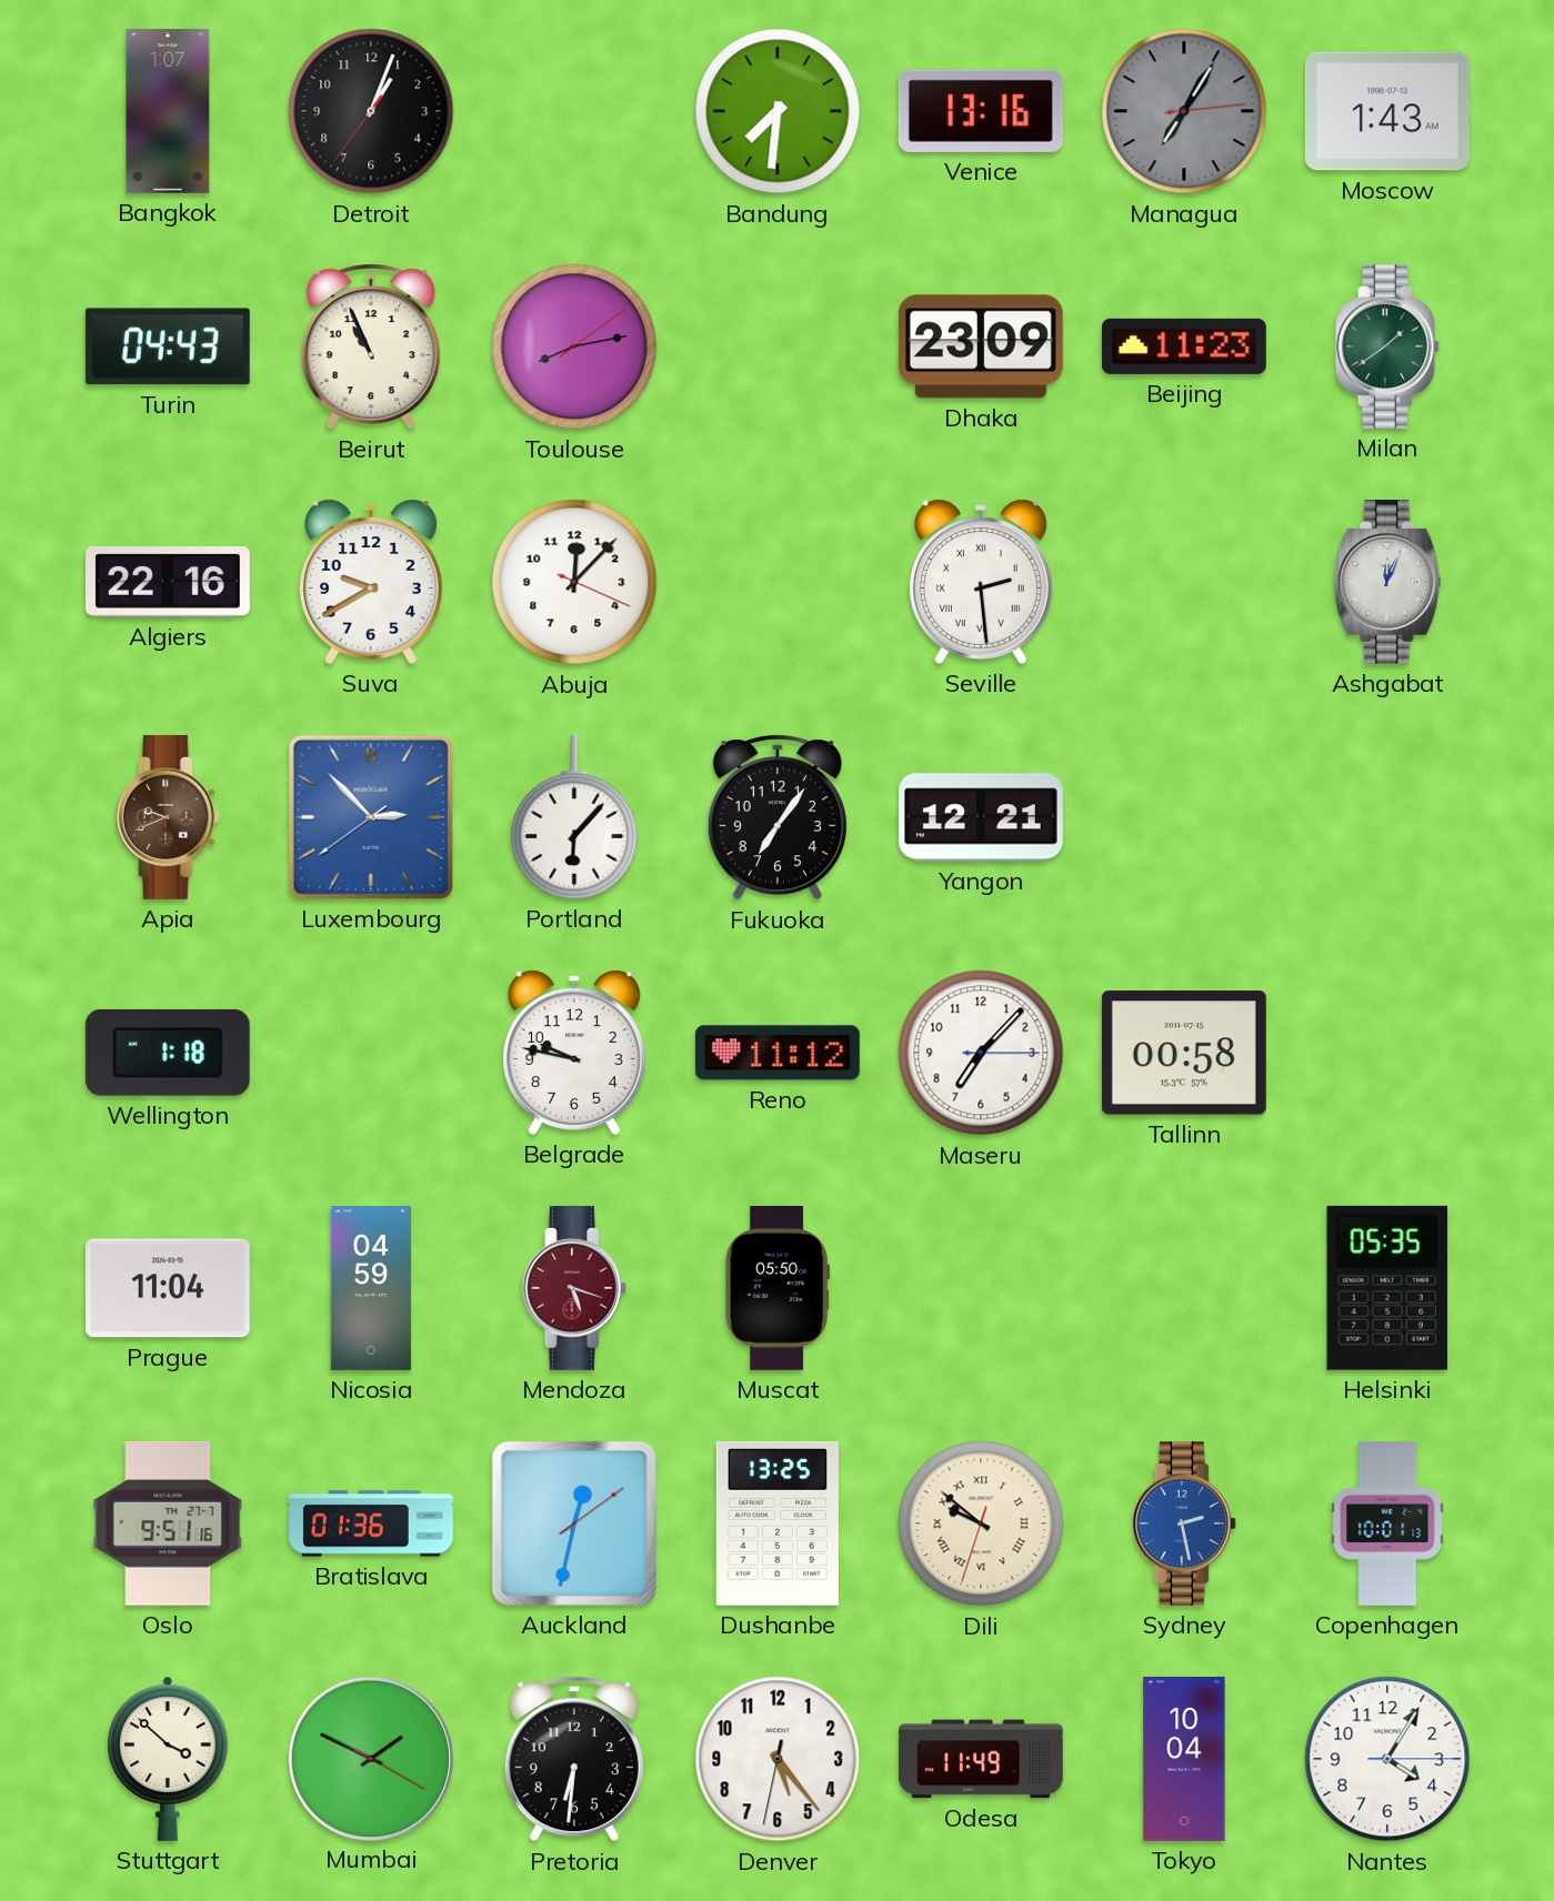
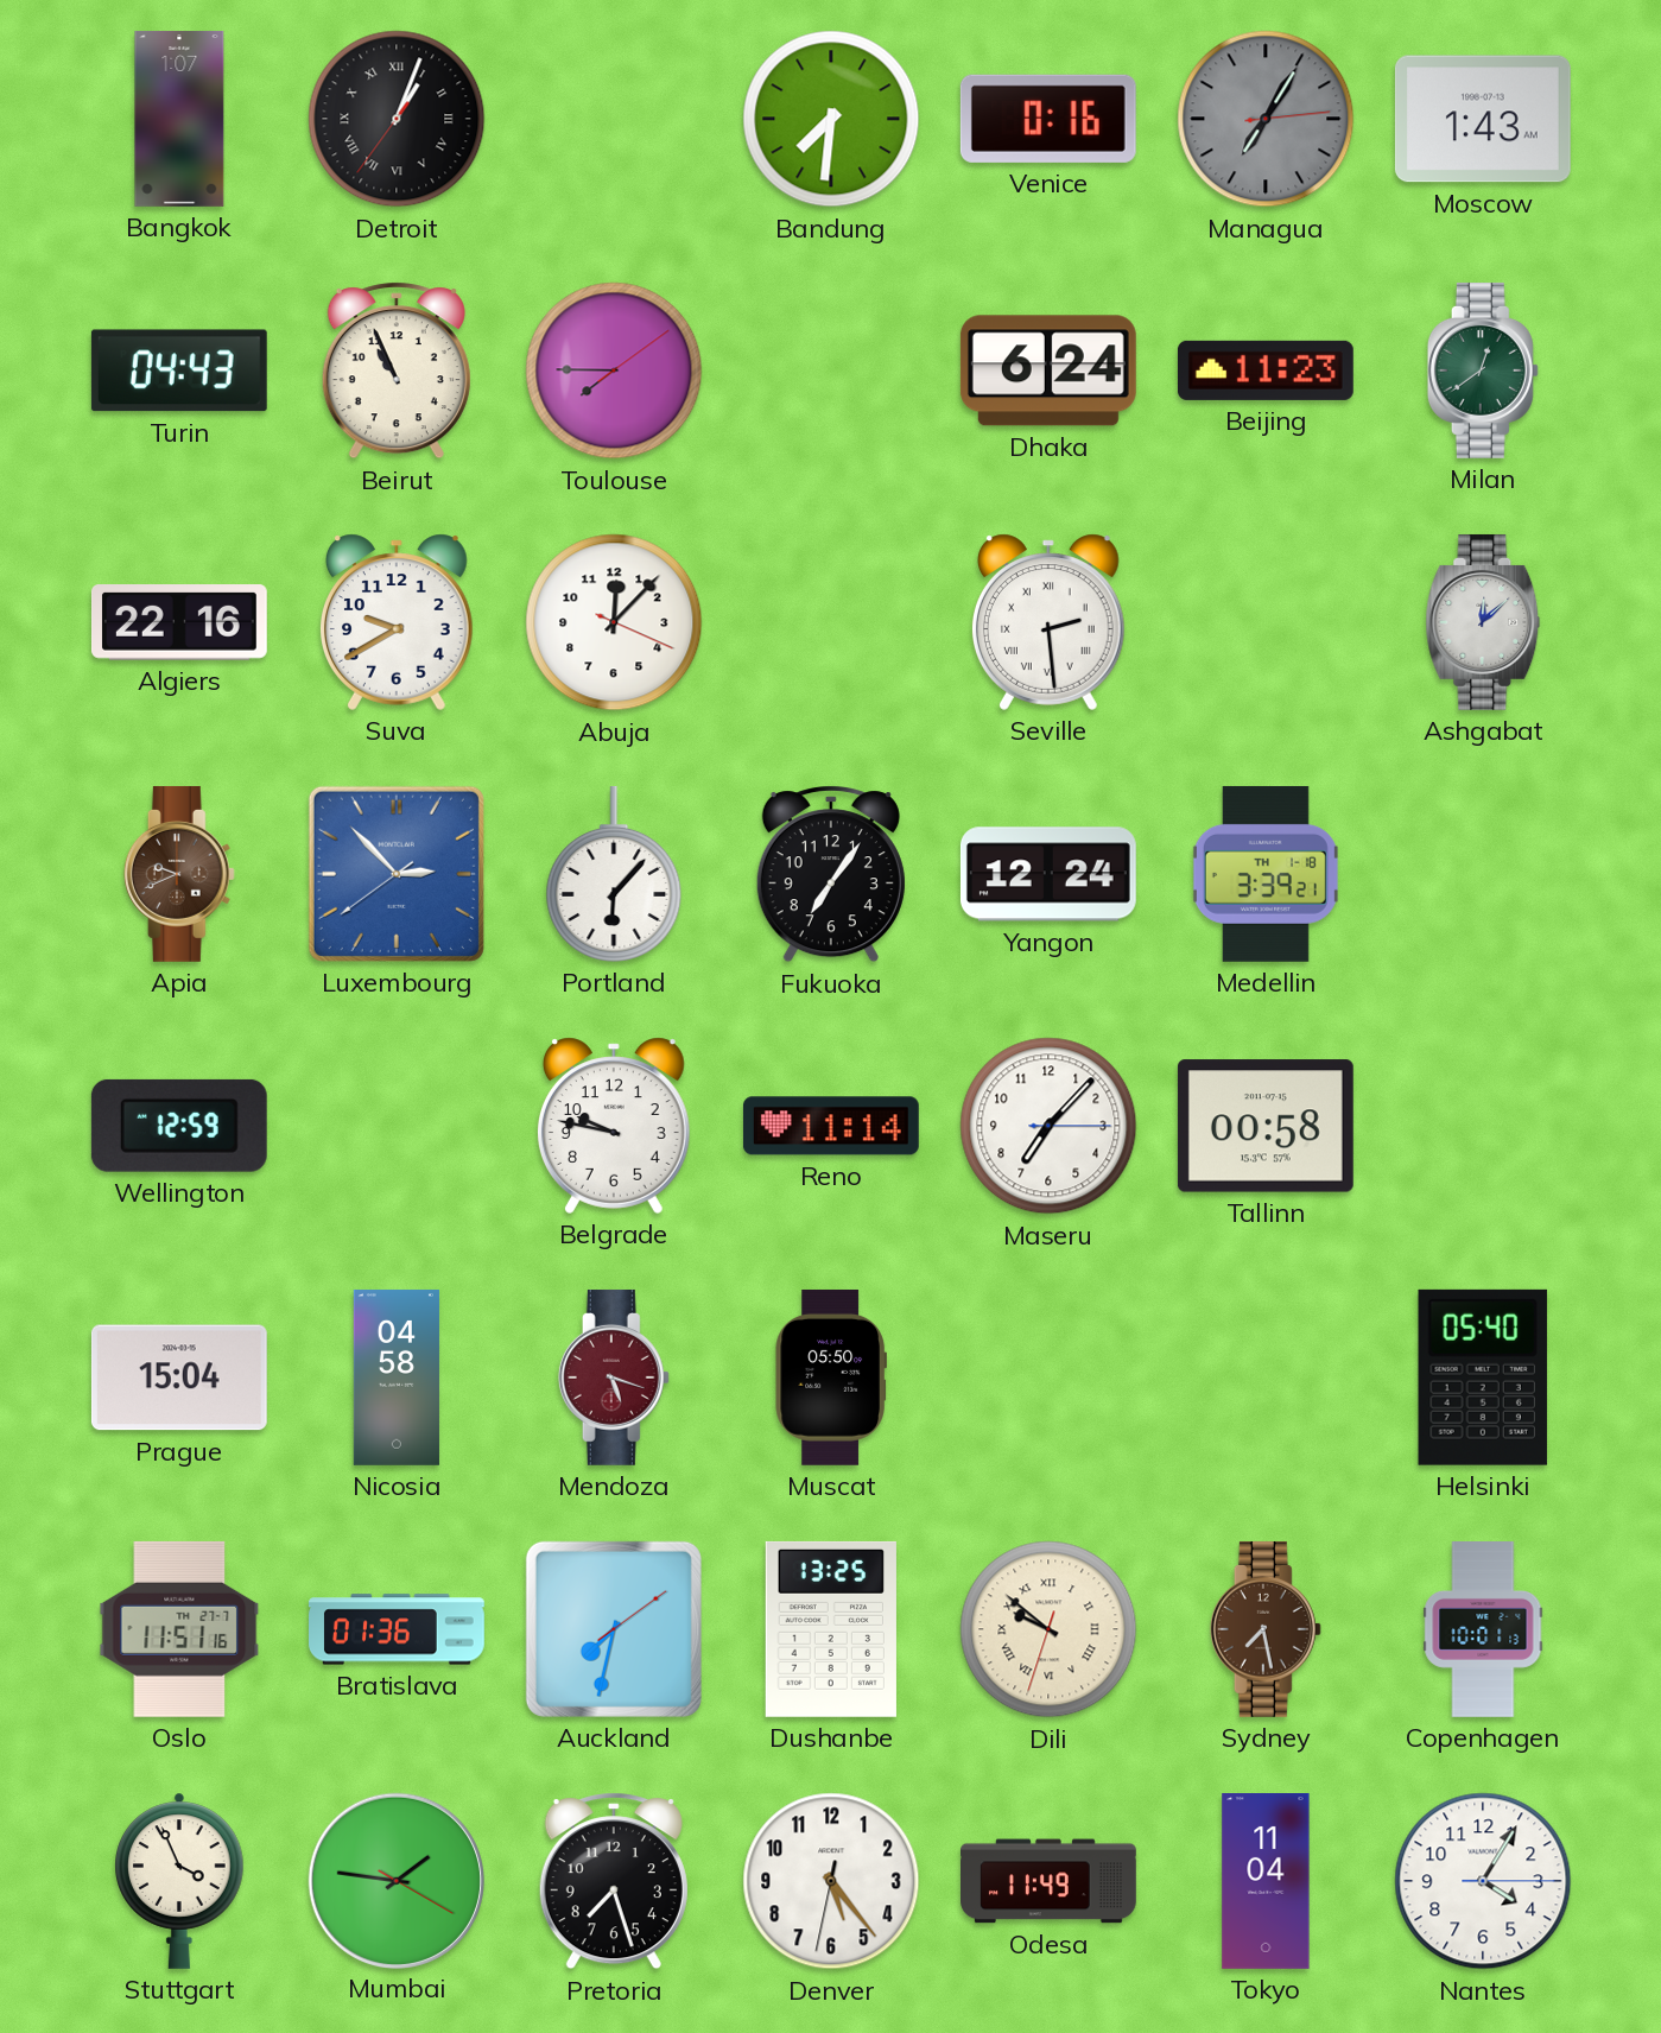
Detroit numerals: Arabic -> Roman (397, 119)
Venice: 13:16 -> 0:16 (1048, 119)
Toulouse: 8:13 -> 7:45 (614, 370)
Dhaka: 23:09 -> 6:24 (1048, 370)
Milan: 1:39 -> 12:39 (1483, 370)
Ashgabat: 12:04 -> 12:08 (1483, 622)
Yangon: 12:21 -> 12:24 (1048, 874)
Medellin: none -> 3:39 (1266, 874)
Wellington: 1:18 -> 12:59 (179, 1126)
Reno: 11:12 -> 11:14 (831, 1126)
Prague: 11:04 -> 15:04 (179, 1377)
Nicosia: 04:59 -> 04:58 (397, 1379)
Helsinki: 05:35 -> 05:40 (1483, 1377)
Oslo: 9:51 -> 11:51 (179, 1629)
Auckland: 12:32 -> 7:32 (614, 1629)
Sydney: 2:28 -> 7:28 (1266, 1629)
Sydney dial: blue -> brown (1266, 1629)
Stuttgart: 3:52 -> 3:56 (179, 1881)
Mumbai: 1:49 -> 1:46 (395, 1880)
Pretoria: 6:31 -> 7:27 (614, 1881)
Tokyo: 10:04 -> 11:04 (1266, 1882)
